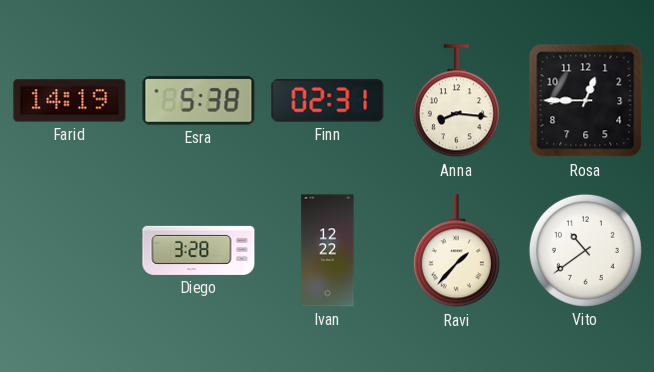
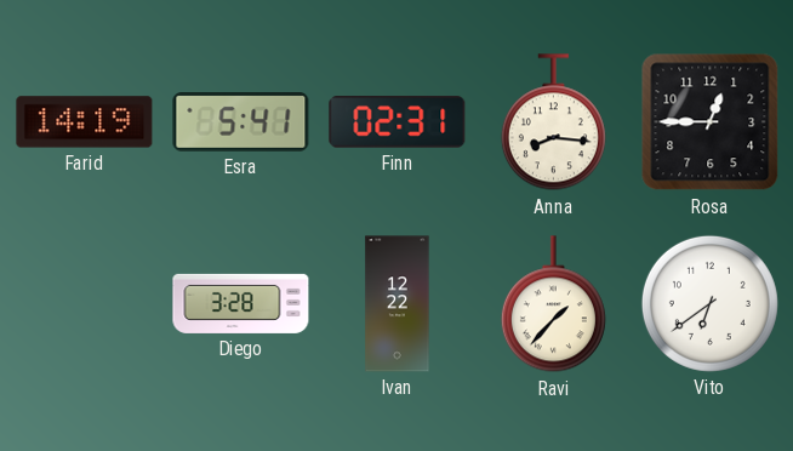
Esra: 5:38 -> 5:41 (241, 122)
Vito: 10:39 -> 6:39 (709, 303)
